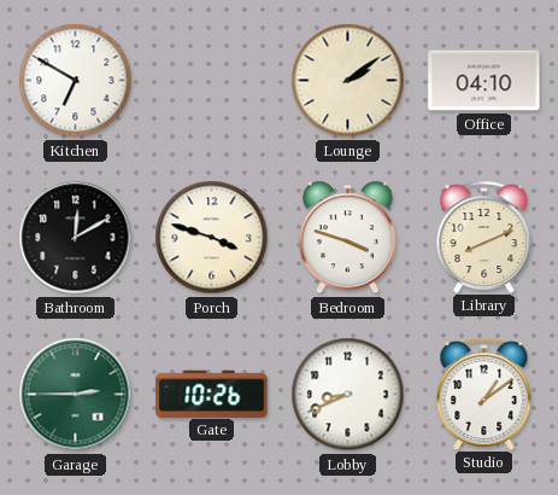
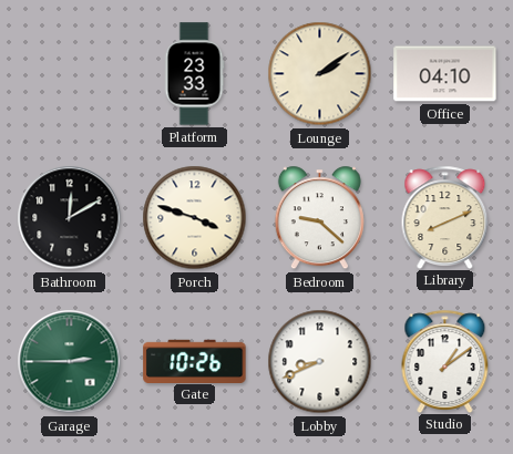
Kitchen: 6:50 -> none (76, 81)
Platform: none -> 23:33 (194, 74)
Bedroom: 3:48 -> 9:22 (319, 218)
